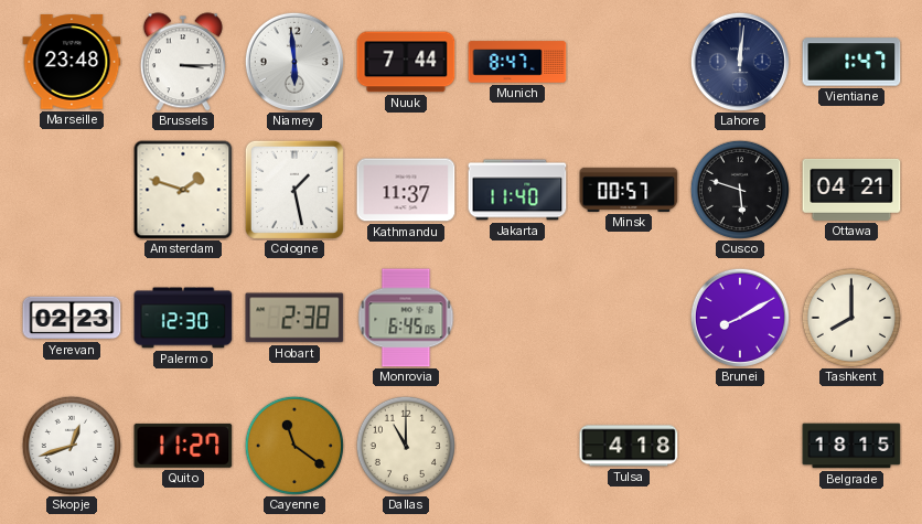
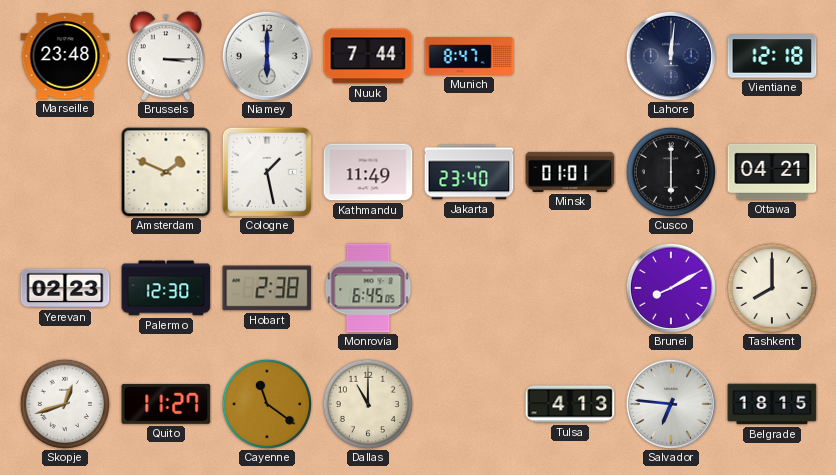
Niamey: 5:59 -> 6:00 (267, 56)
Vientiane: 1:47 -> 12:18 (772, 56)
Amsterdam: 1:48 -> 1:49 (166, 172)
Kathmandu: 11:37 -> 11:49 (368, 172)
Jakarta: 11:40 -> 23:40 (469, 172)
Minsk: 00:57 -> 01:01 (570, 172)
Cusco: 5:48 -> 6:00 (671, 172)
Tulsa: 4:18 -> 4:13 (570, 404)
Salvador: none -> 6:46 (671, 404)
